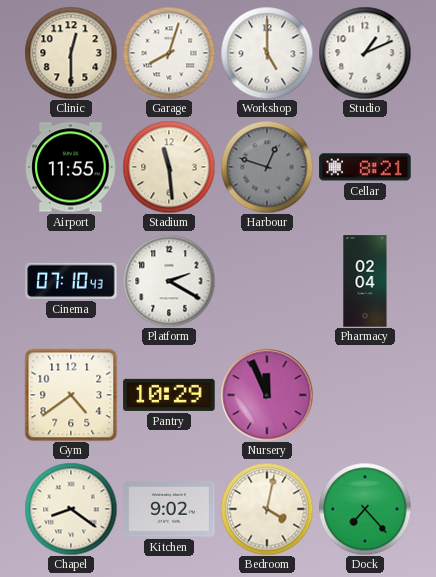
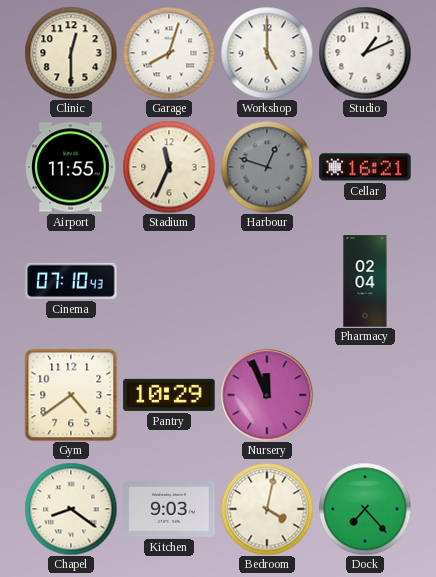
Stadium: 11:29 -> 11:34 (169, 167)
Cellar: 8:21 -> 16:21 (365, 167)
Platform: 2:20 -> none (169, 281)
Kitchen: 9:02 -> 9:03 (169, 510)
